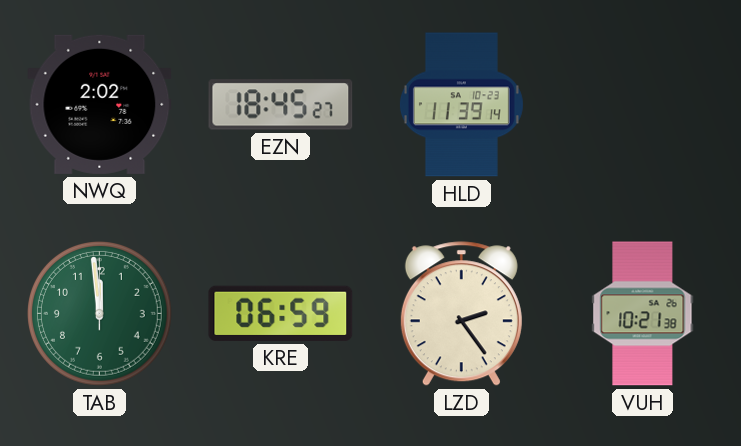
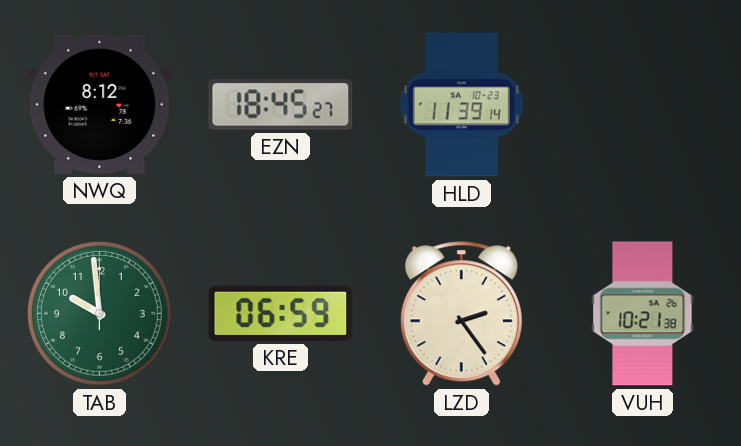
NWQ: 2:02 -> 8:12 (100, 104)
TAB: 11:59 -> 9:59 (100, 314)
